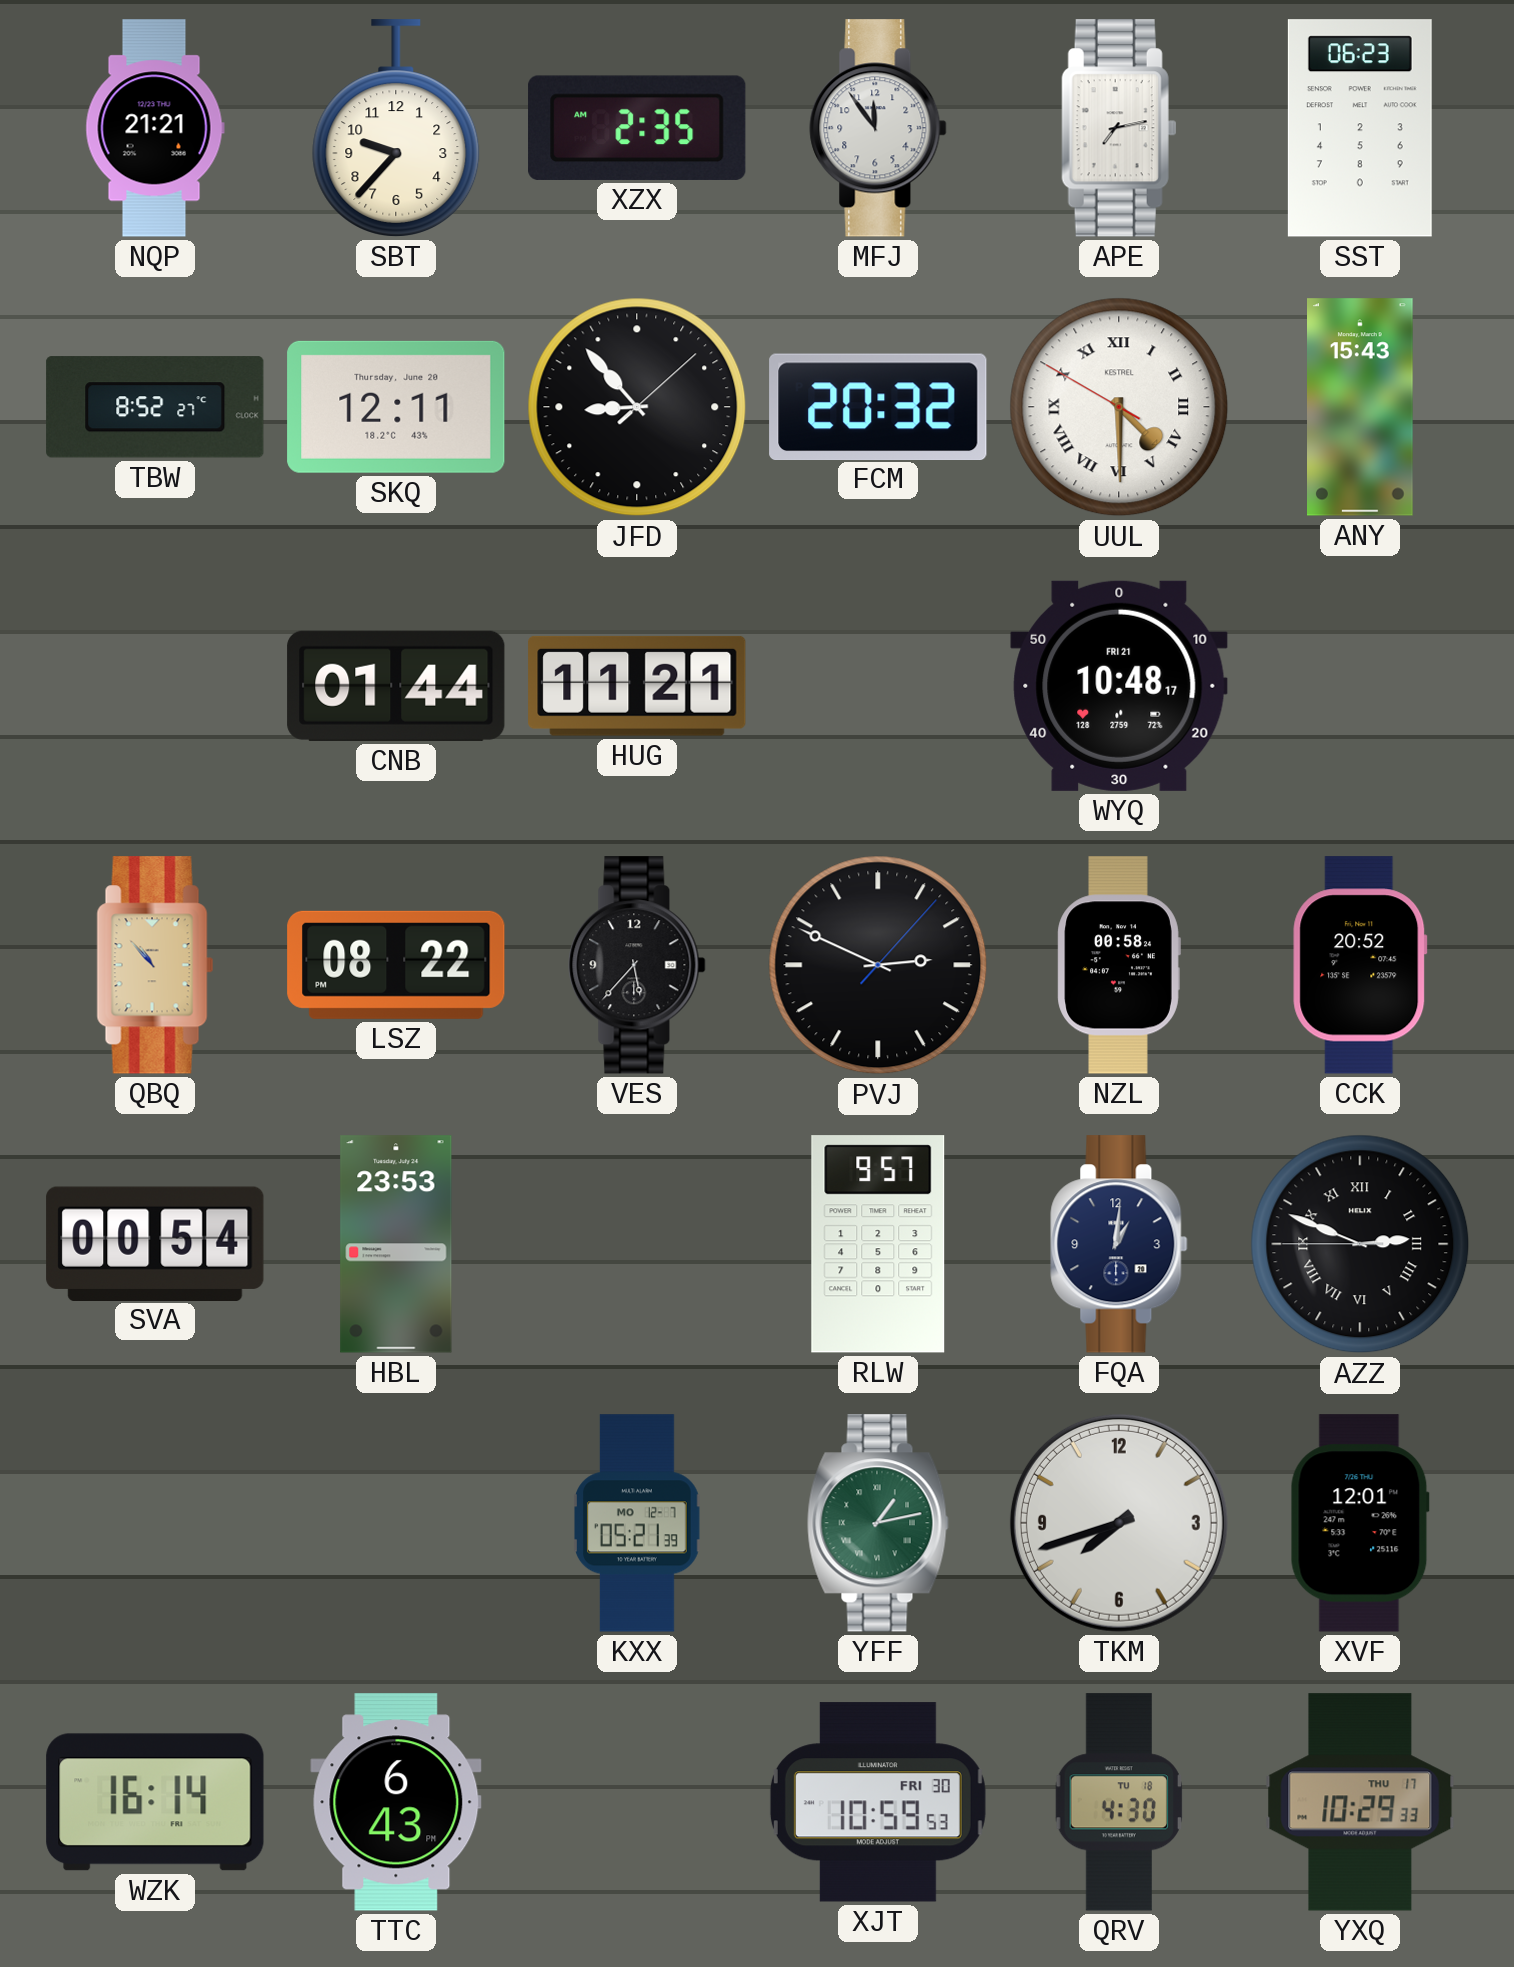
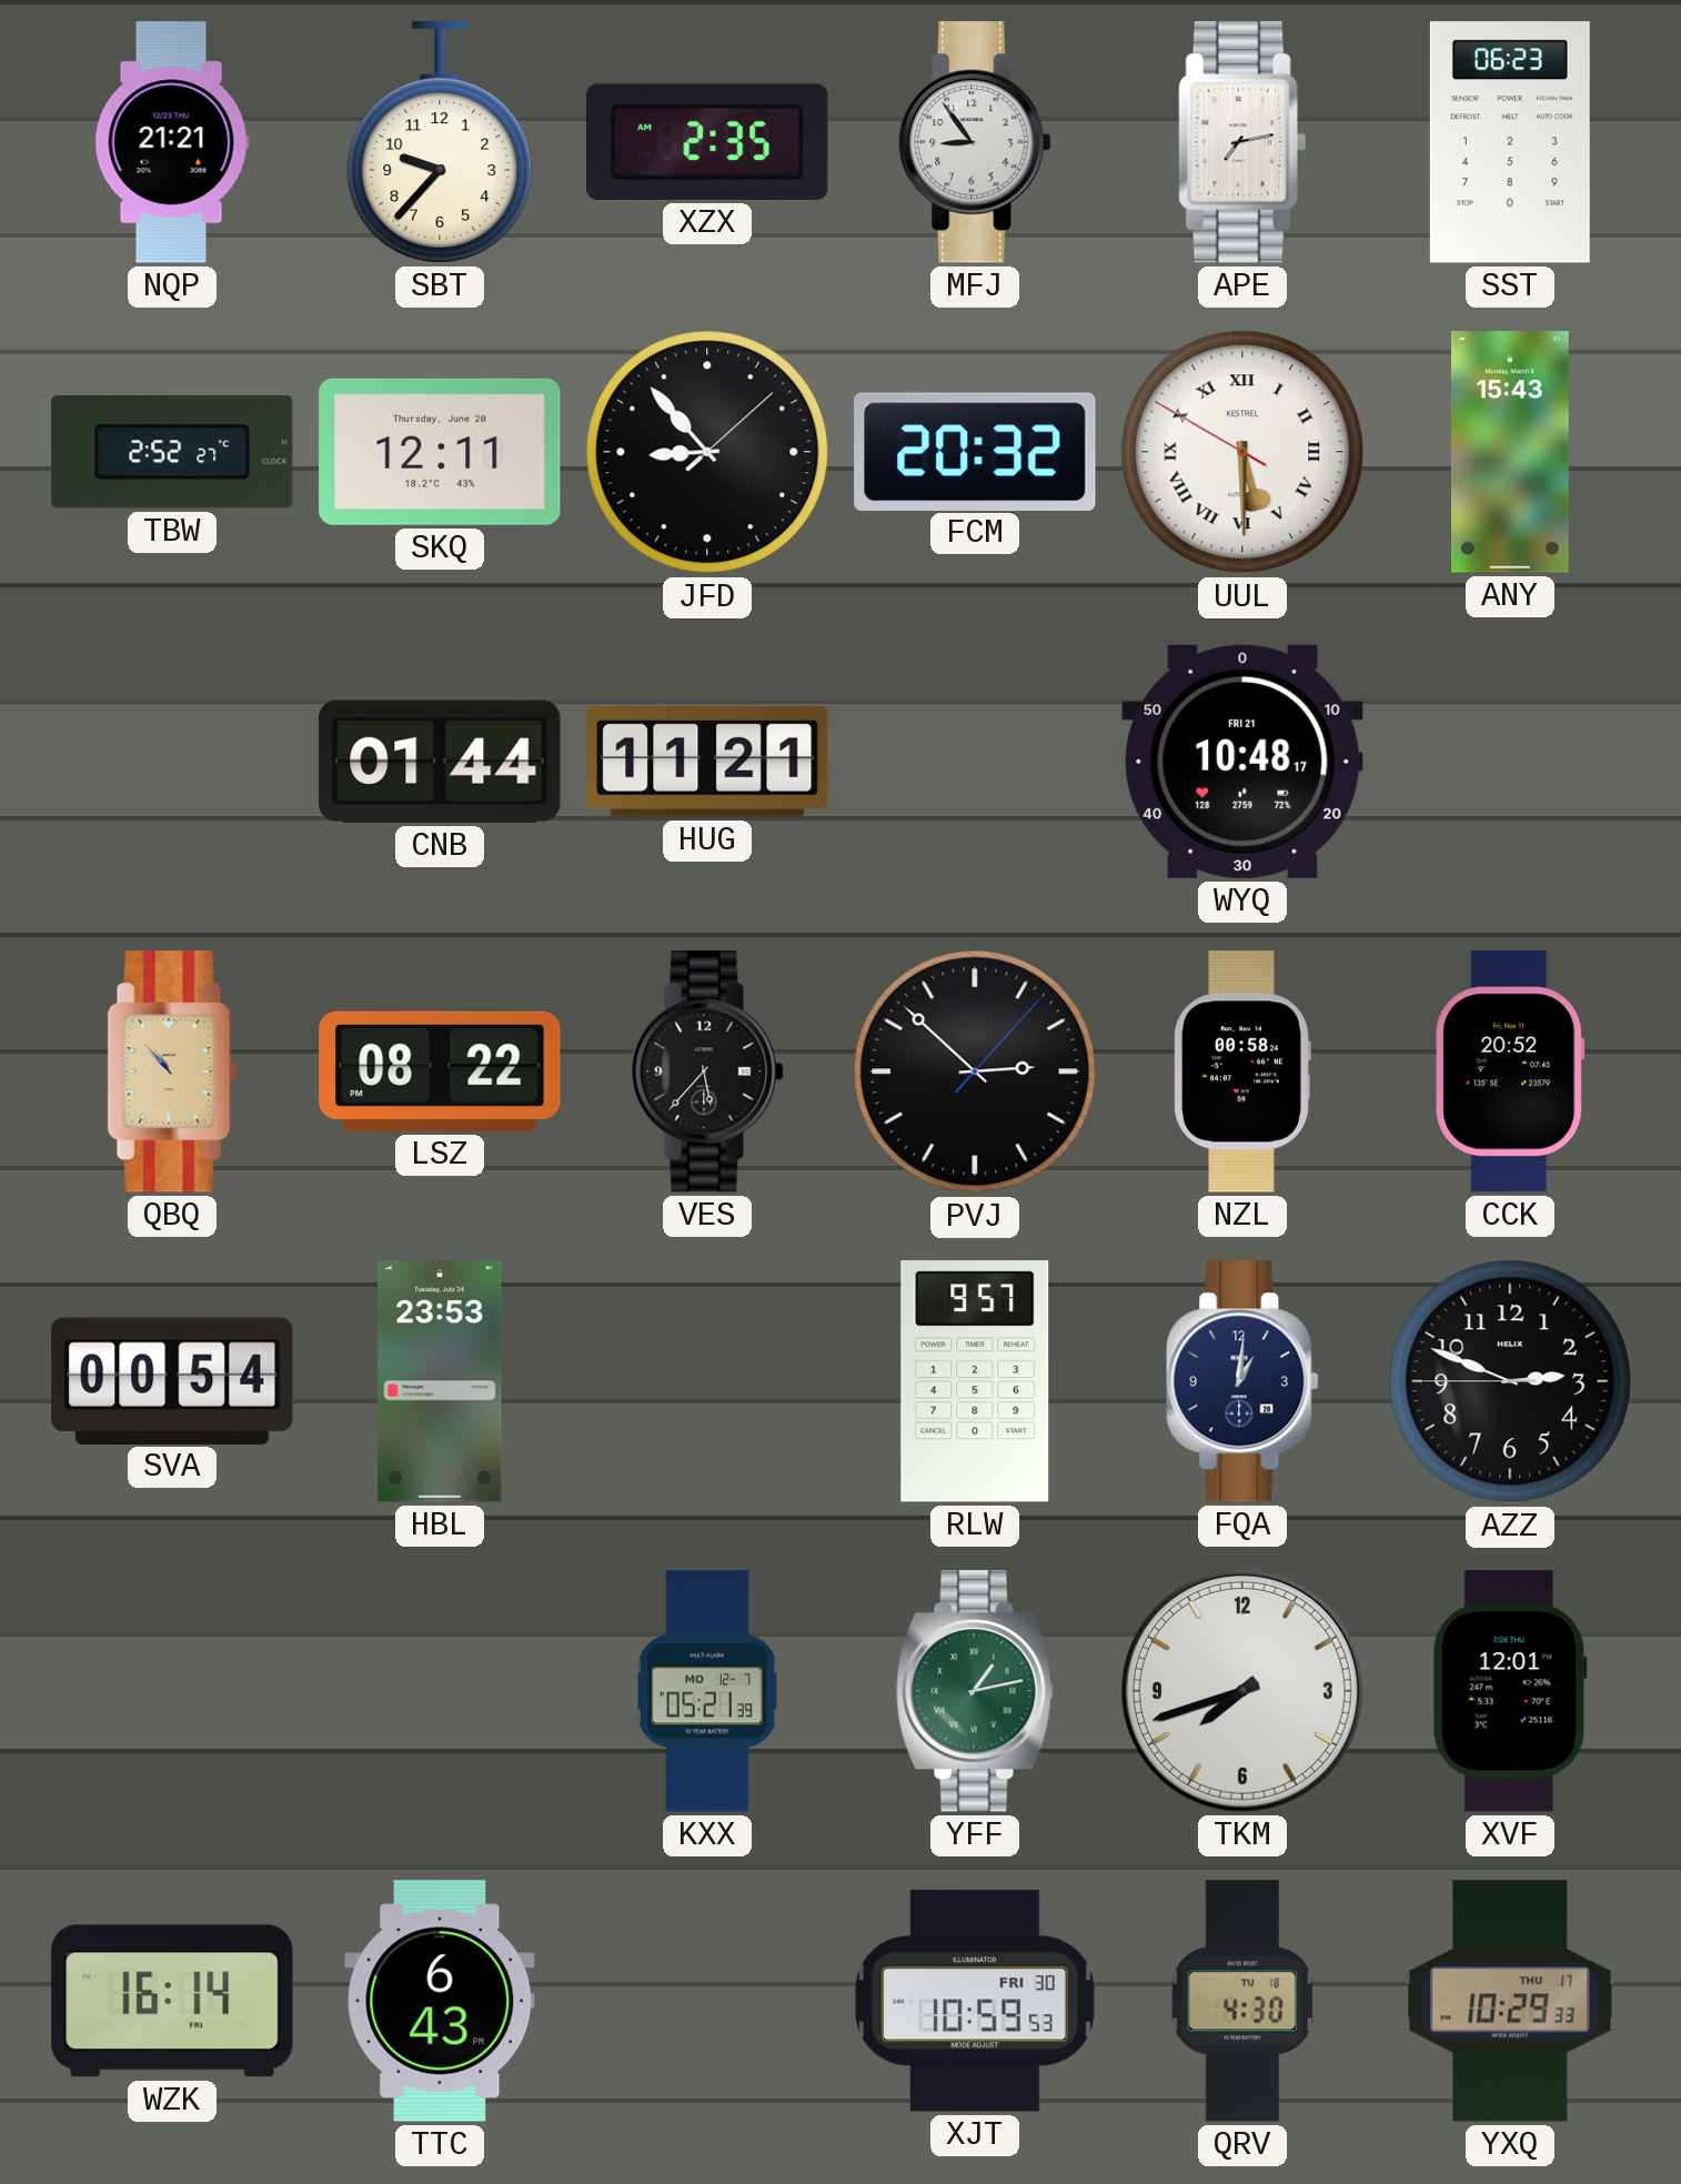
MFJ: 11:54 -> 8:54 (975, 142)
TBW: 8:52 -> 2:52 (172, 452)
UUL: 4:29 -> 5:29 (1242, 452)
PVJ: 2:49 -> 2:52 (975, 1071)
AZZ numerals: Roman -> Arabic (1510, 1381)
